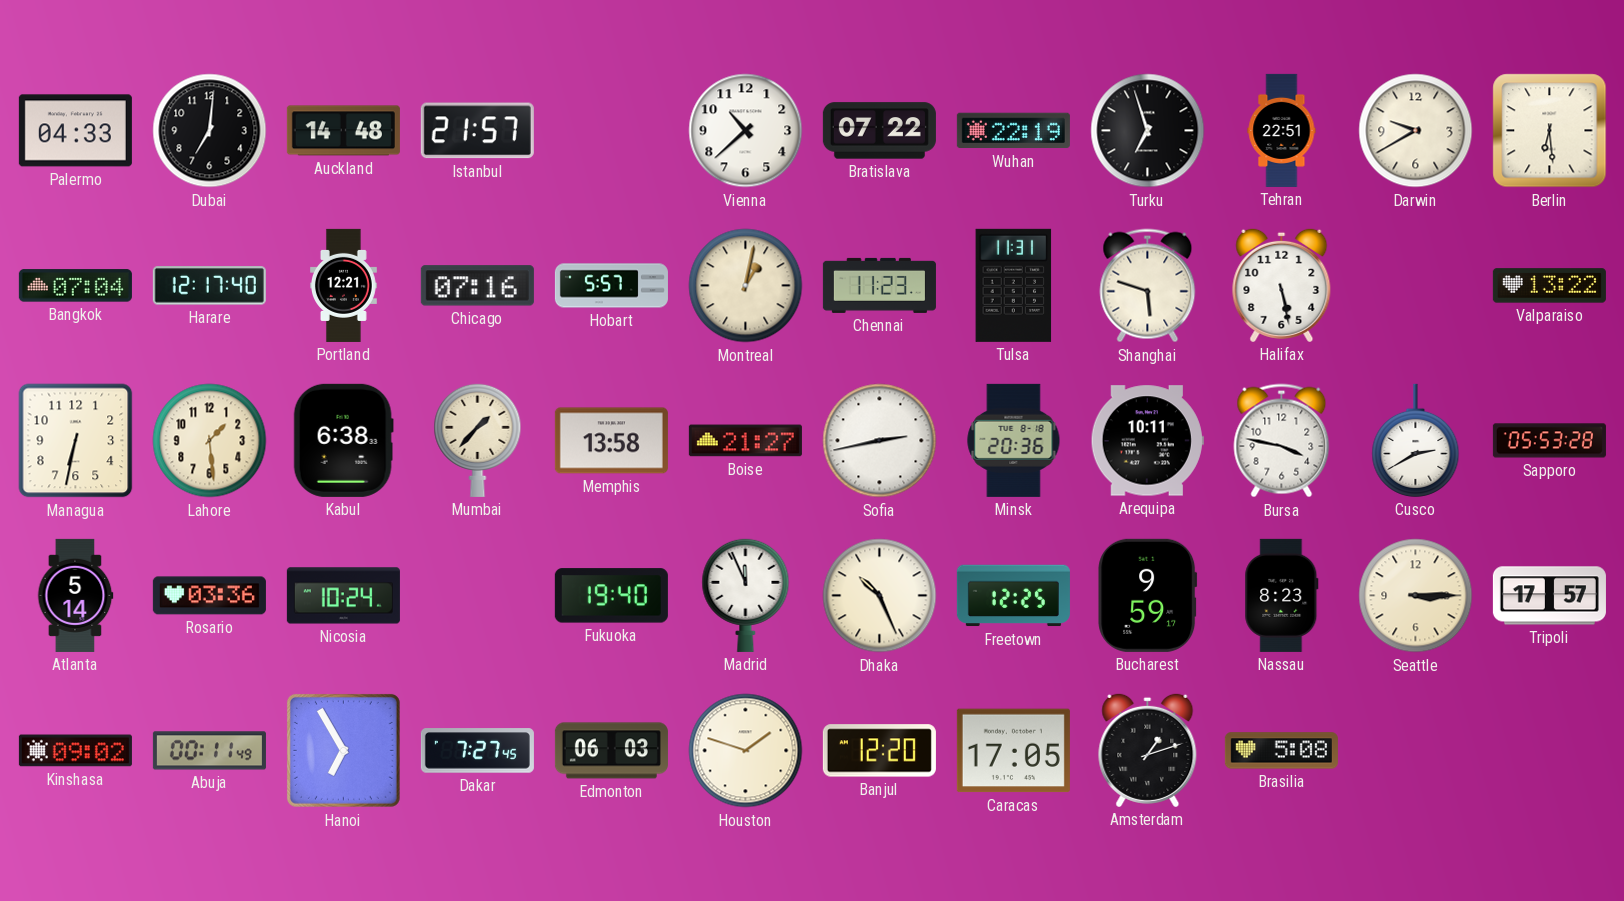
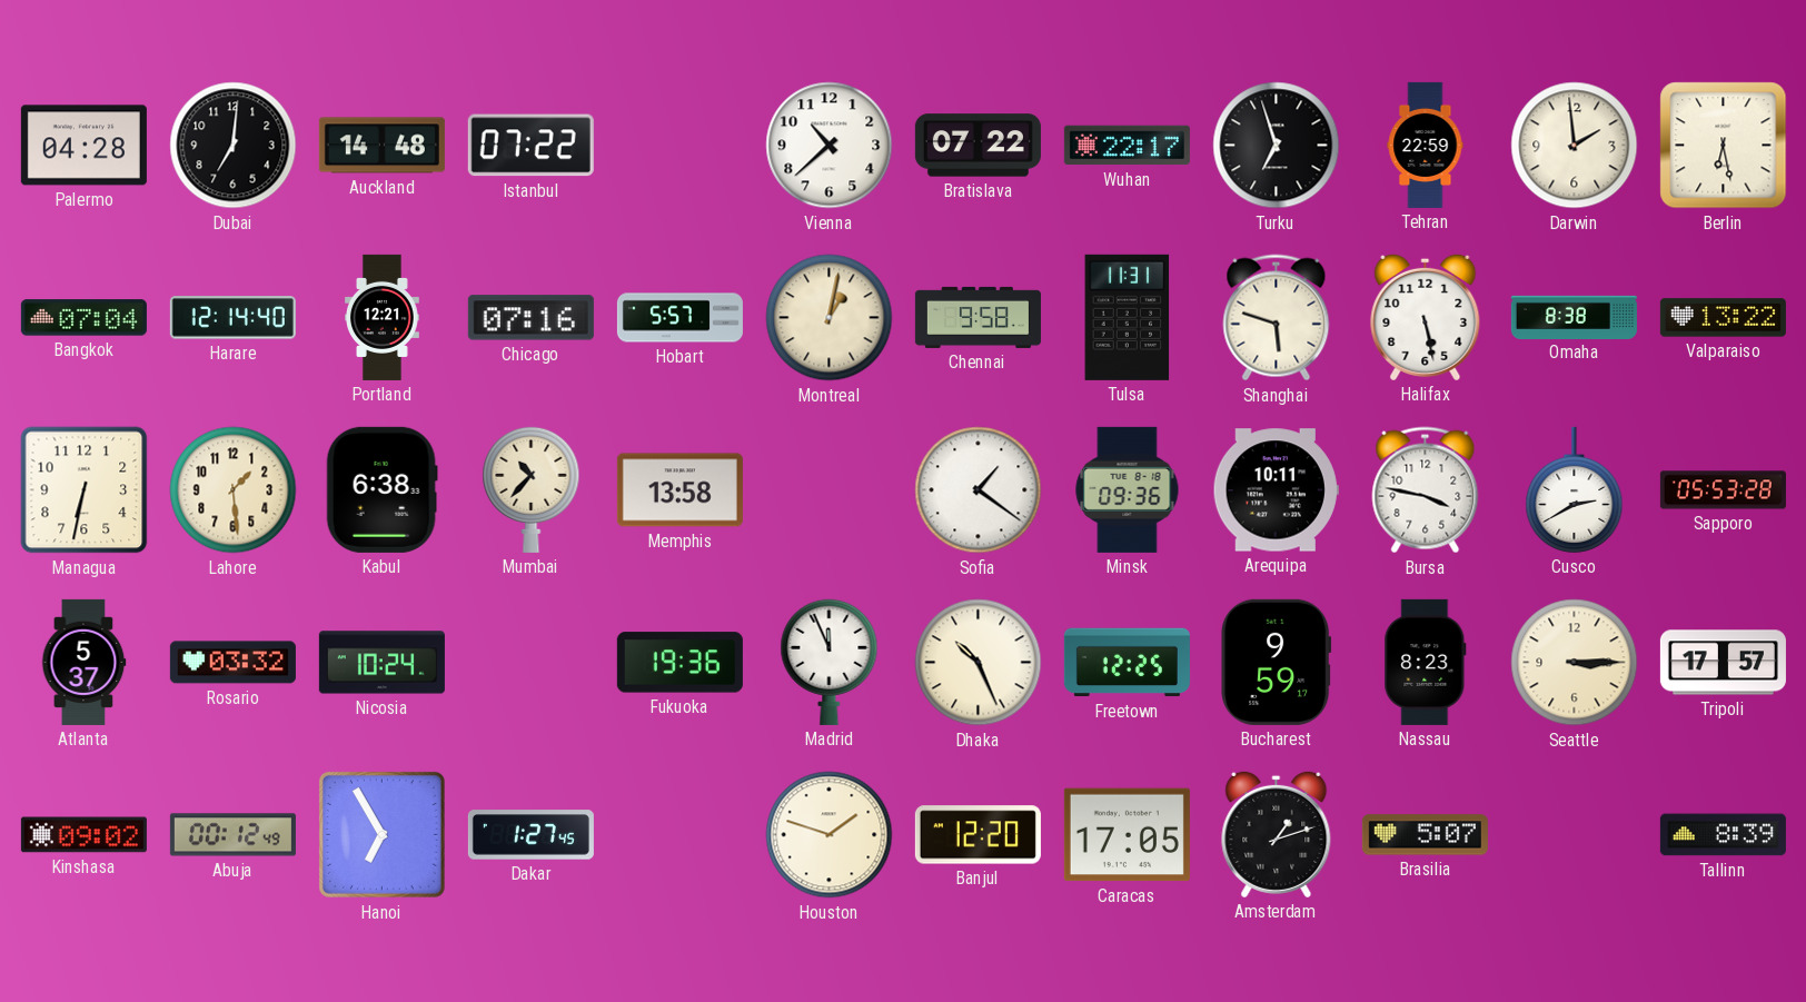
Palermo: 04:33 -> 04:28 (83, 146)
Istanbul: 21:57 -> 07:22 (530, 146)
Wuhan: 22:19 -> 22:17 (1127, 146)
Tehran: 22:51 -> 22:59 (1426, 145)
Darwin: 9:40 -> 1:59 (1575, 146)
Berlin: 6:29 -> 6:28 (1724, 146)
Harare: 12:17 -> 12:14 (232, 318)
Chennai: 11:23 -> 9:58 (978, 317)
Omaha: none -> 8:38 (1574, 317)
Mumbai: 1:37 -> 10:37 (532, 489)
Boise: 21:27 -> none (745, 441)
Sofia: 2:43 -> 1:21 (979, 490)
Minsk: 20:36 -> 09:36 (1128, 489)
Atlanta: 5:14 -> 5:37 (83, 662)
Rosario: 03:36 -> 03:32 (232, 663)
Fukuoka: 19:40 -> 19:36 (679, 663)
Abuja: 00:11 -> 00:12 (232, 835)
Dakar: 7:27 -> 1:27 (530, 835)
Edmonton: 06:03 -> none (611, 751)
Brasilia: 5:08 -> 5:07 (1425, 835)
Tallinn: none -> 8:39 (1723, 835)
